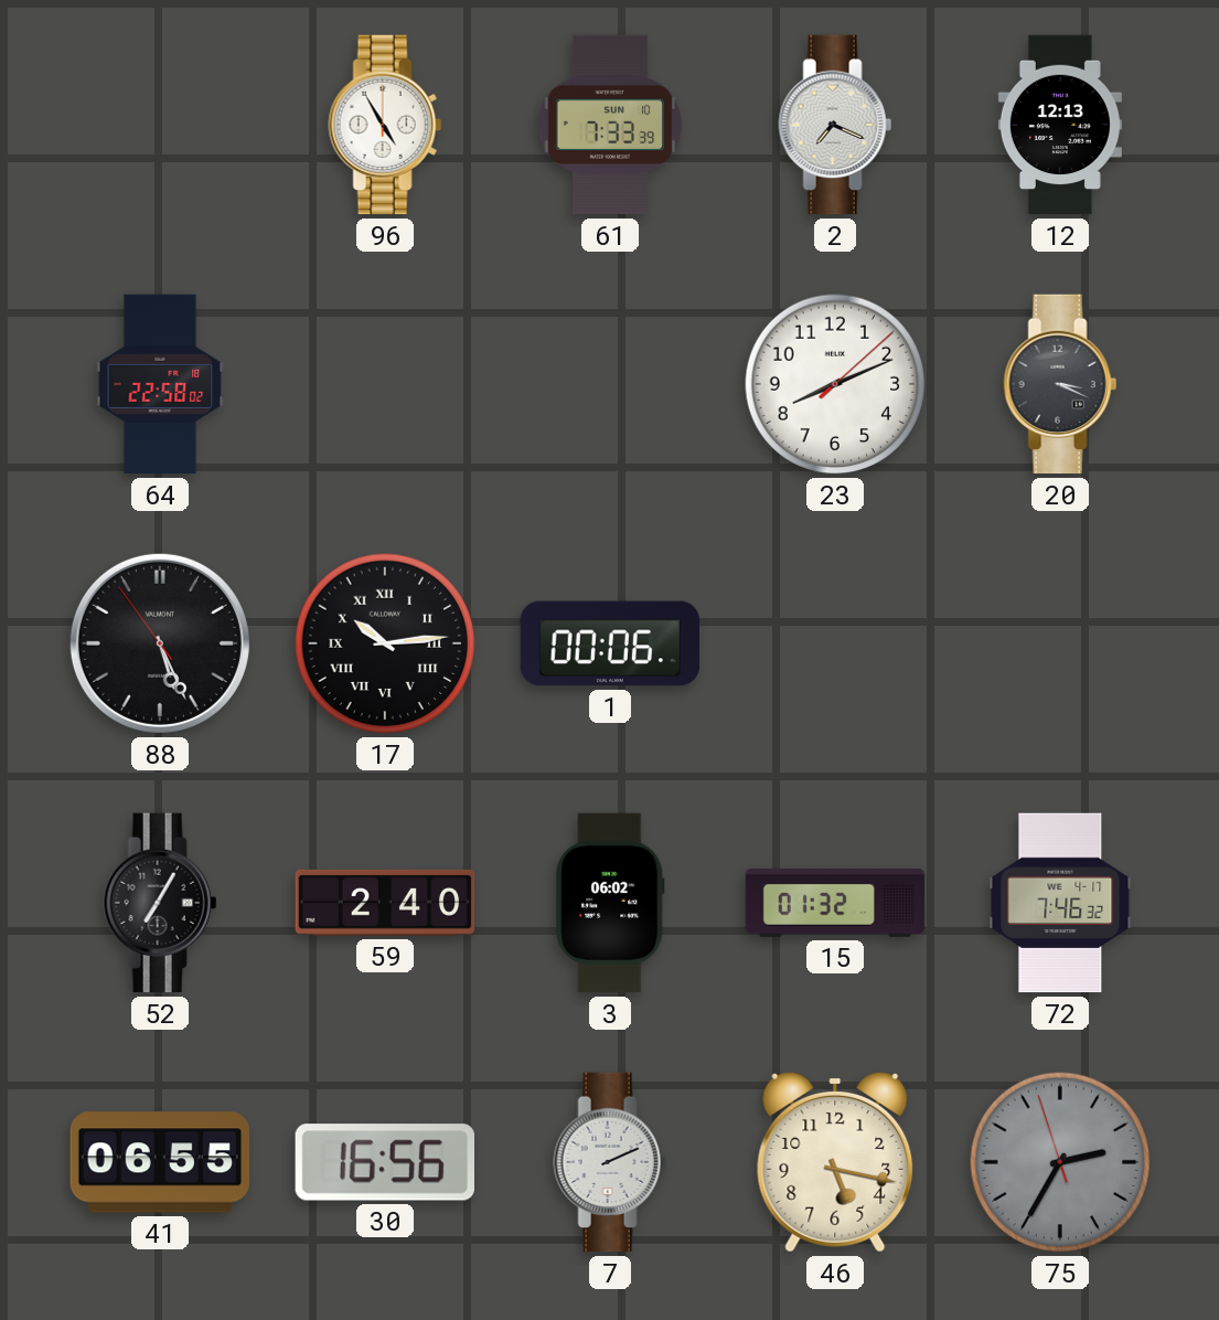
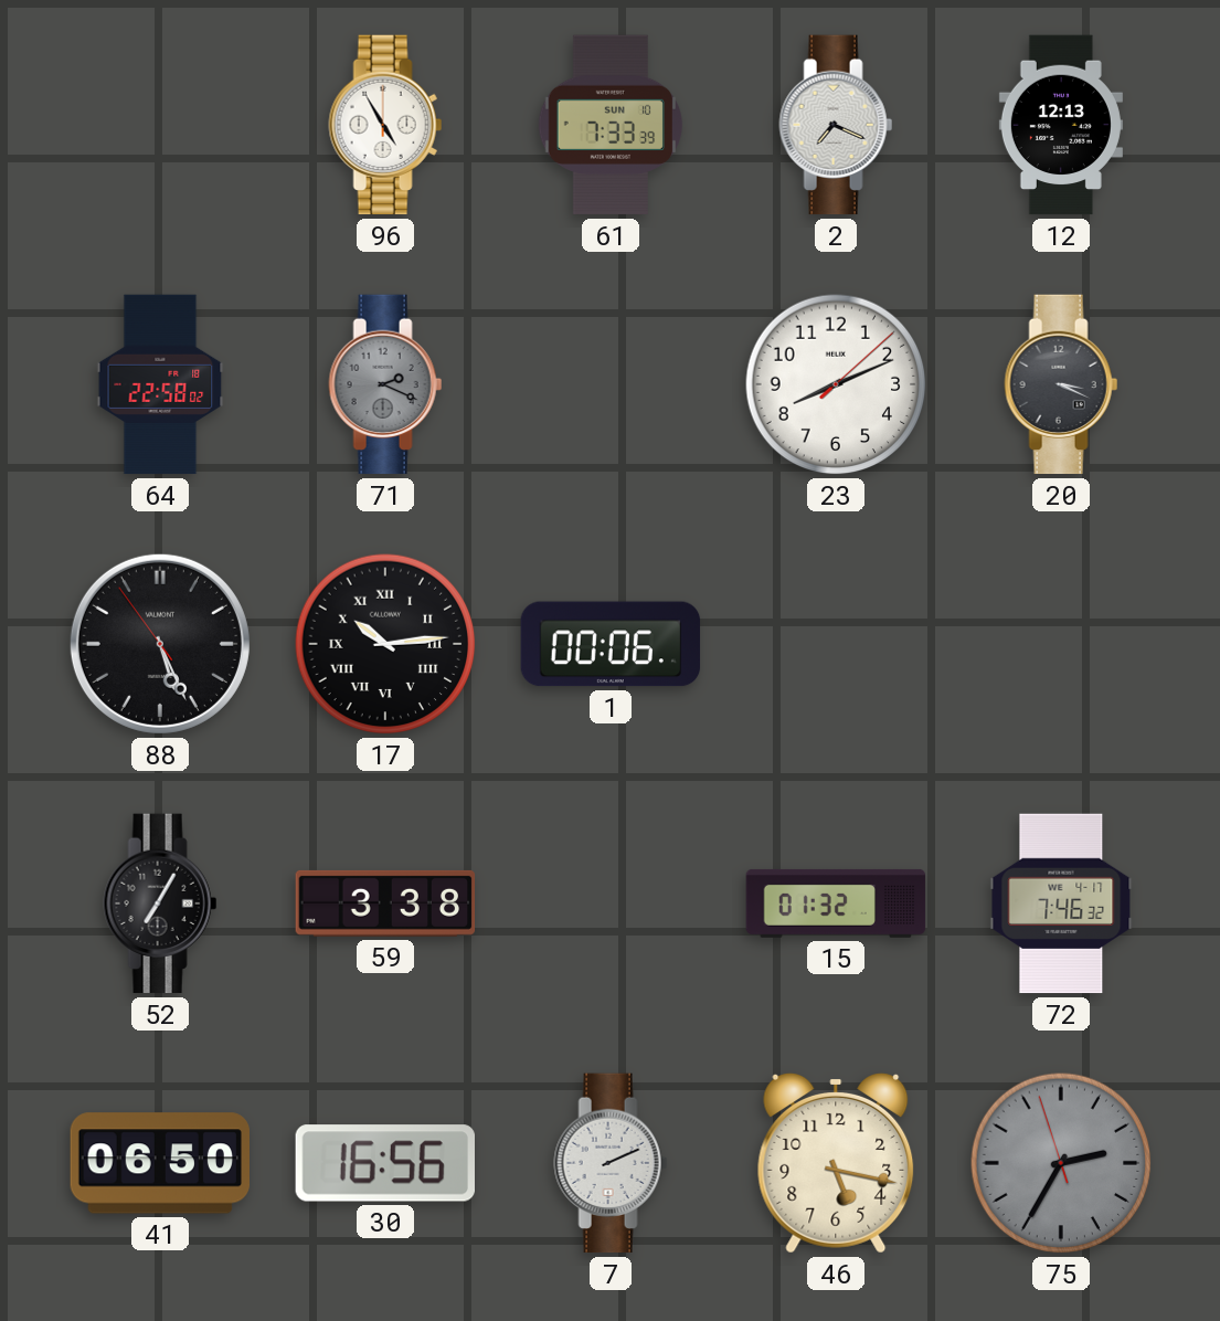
71: none -> 2:19 (385, 384)
59: 2:40 -> 3:38 (385, 903)
3: 06:02 -> none (610, 903)
41: 06:55 -> 06:50 (159, 1163)
